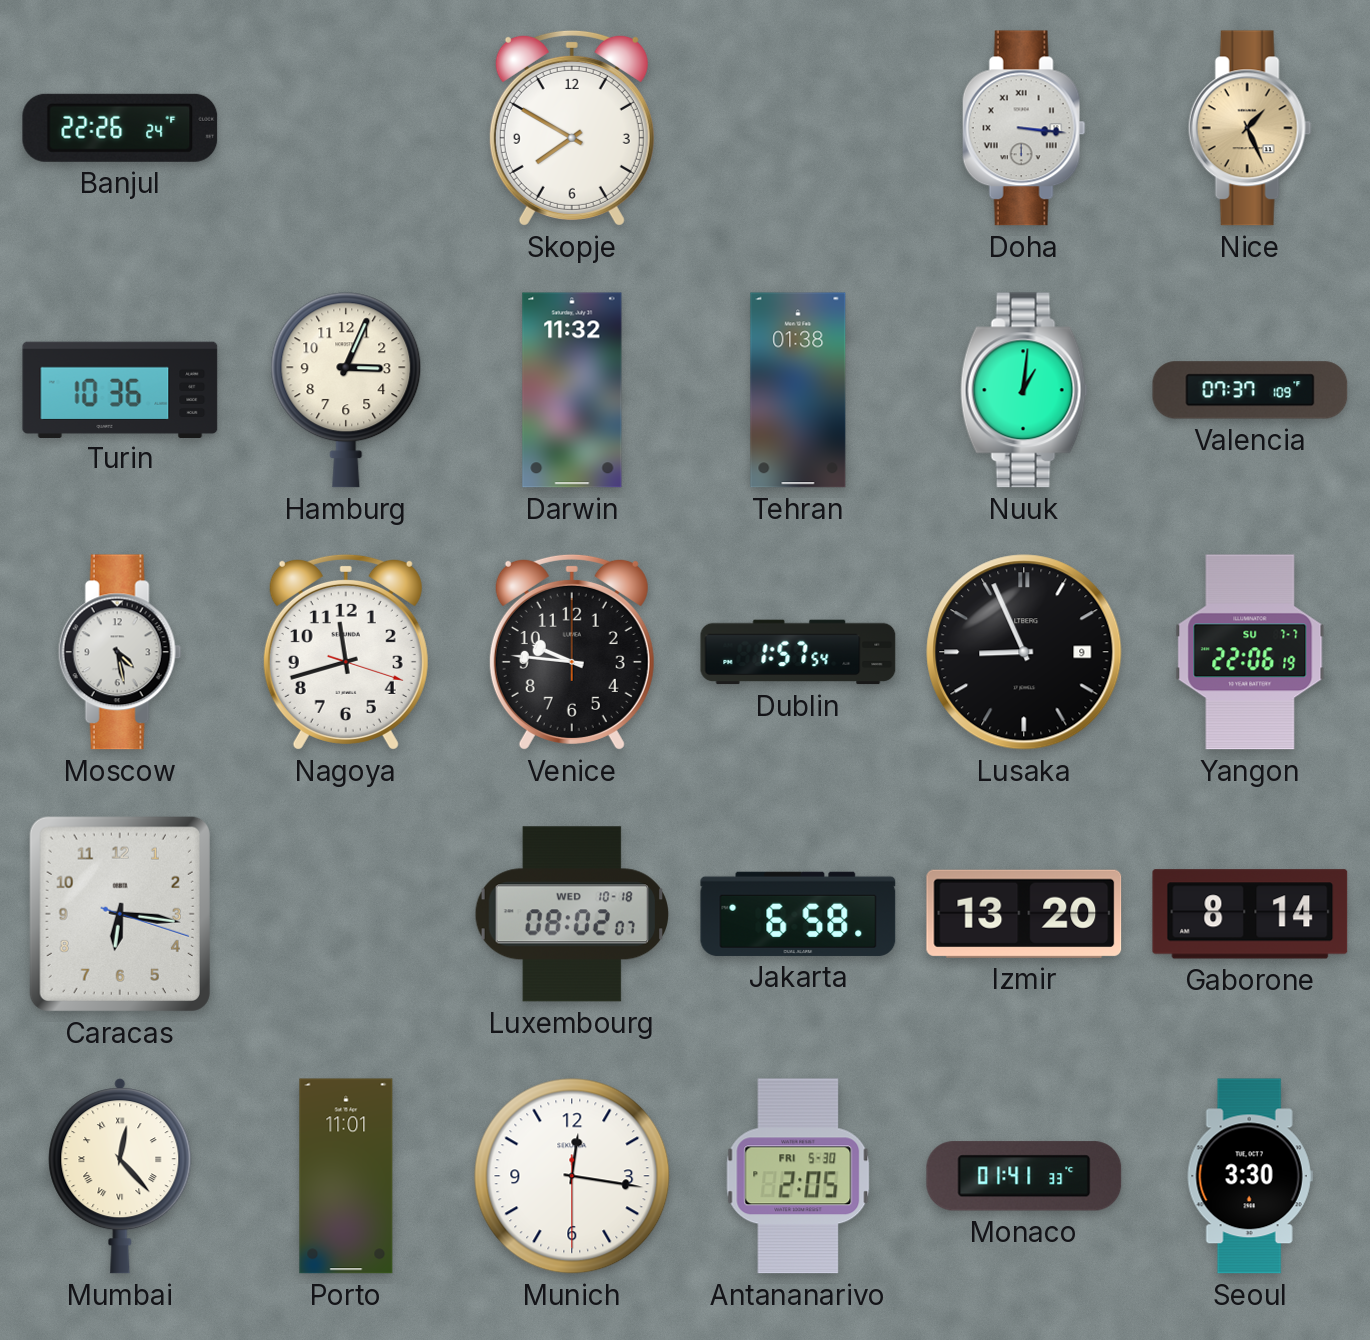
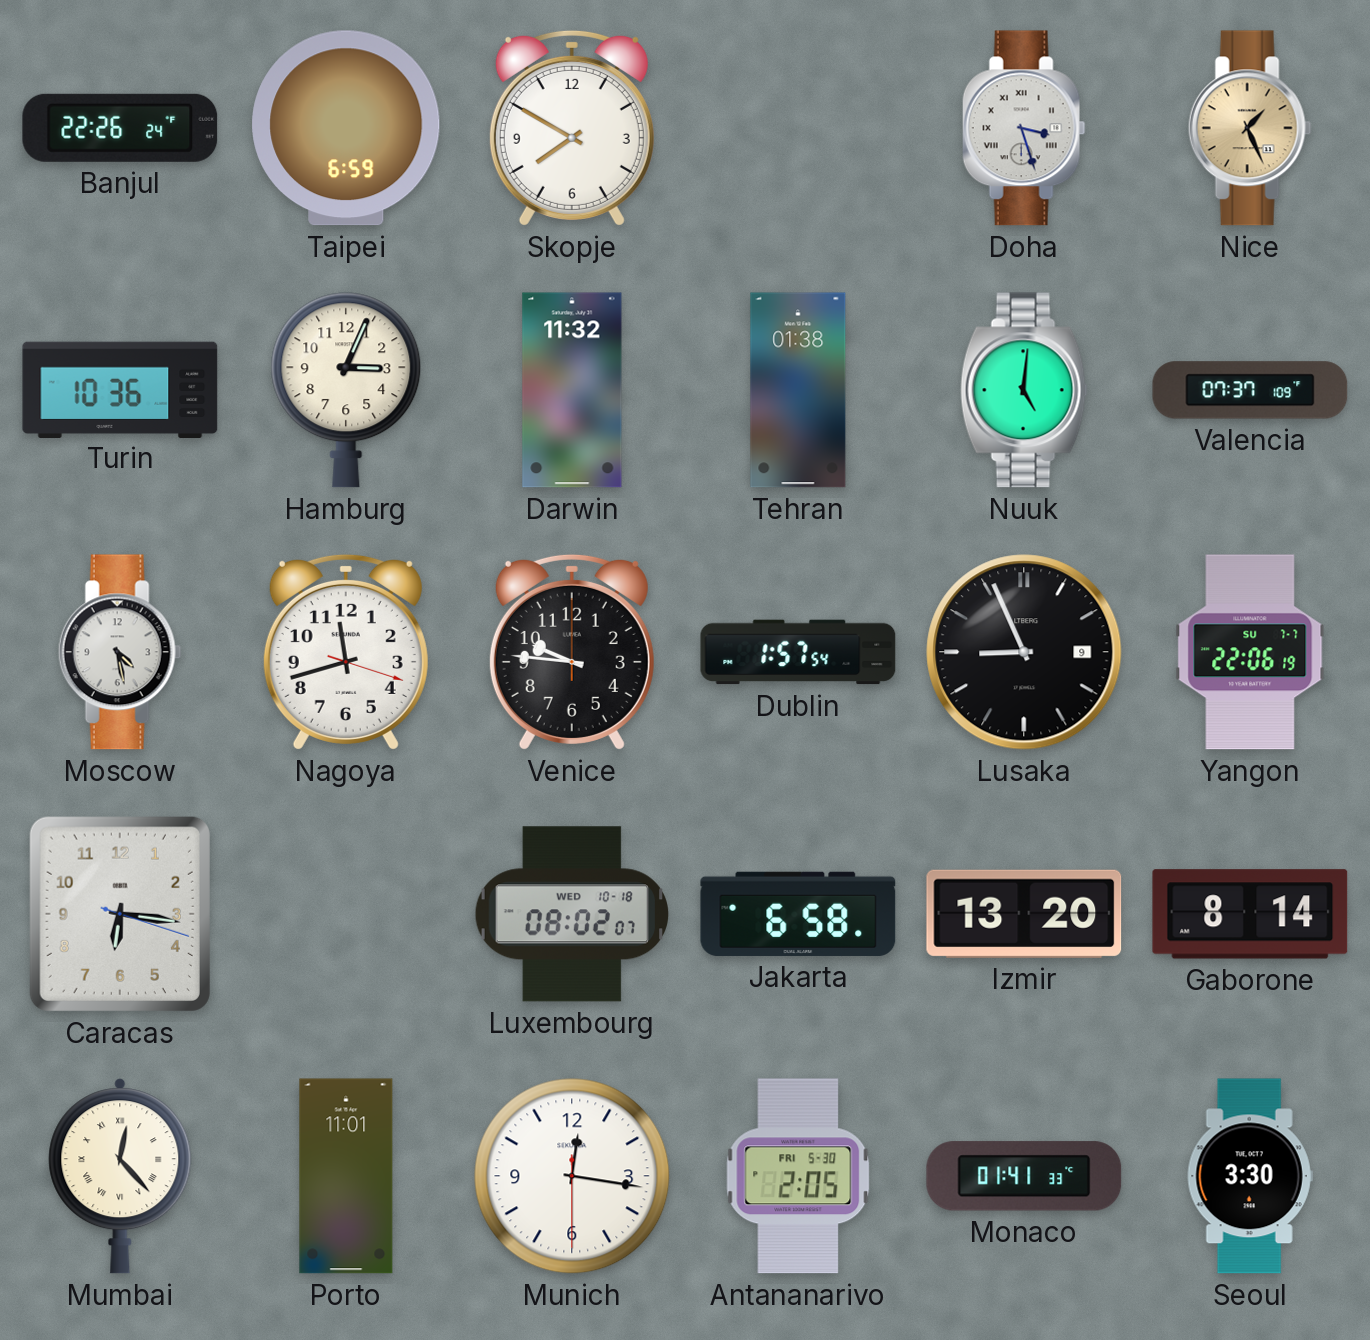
Taipei: none -> 6:59 (346, 128)
Doha: 3:16 -> 3:27 (1024, 128)
Nuuk: 1:01 -> 5:01 (1024, 390)
